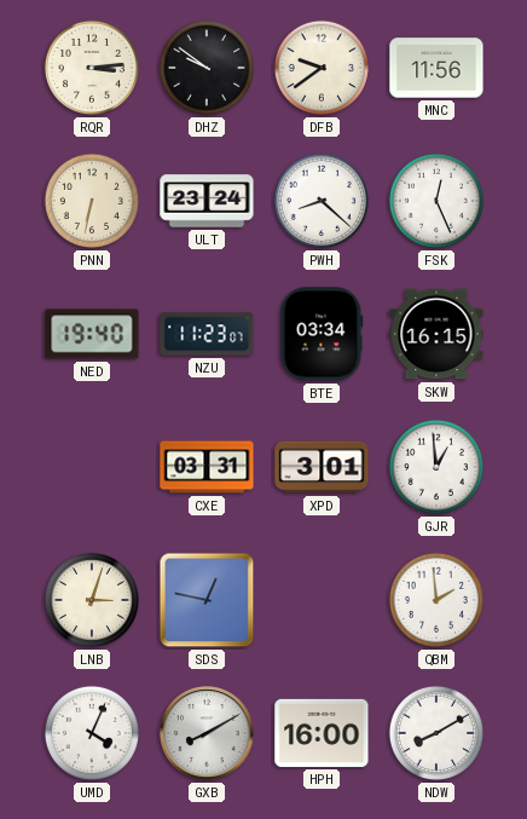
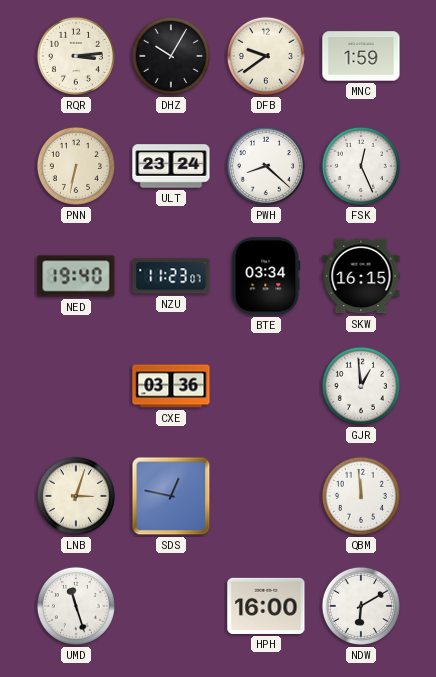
DHZ: 9:51 -> 10:05 (171, 56)
MNC: 11:56 -> 1:59 (361, 56)
CXE: 03:31 -> 03:36 (171, 386)
XPD: 3:01 -> none (322, 467)
QBM: 1:59 -> 11:59 (361, 496)
UMD: 4:04 -> 11:27 (76, 606)
GXB: 8:10 -> none (208, 734)
NDW: 8:10 -> 6:10 (361, 606)
